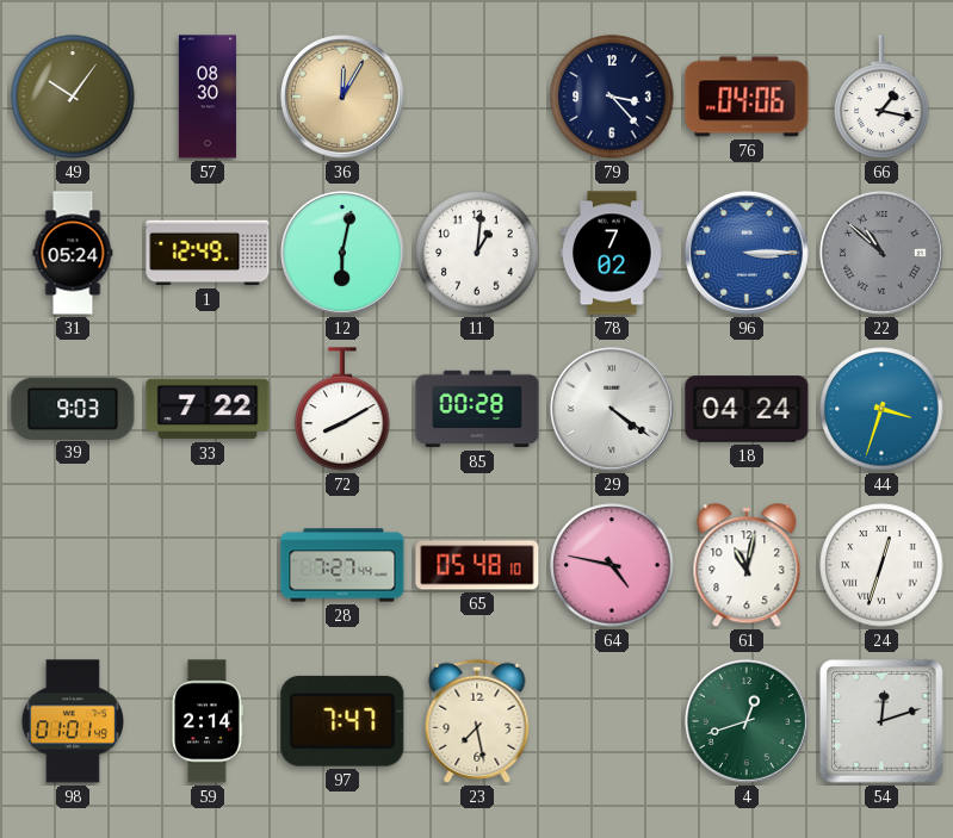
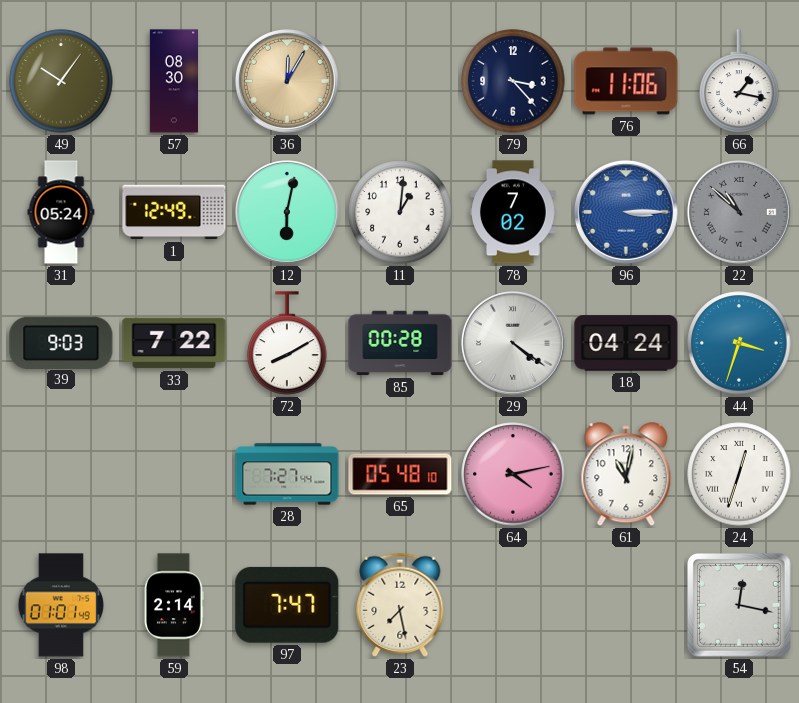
76: 04:06 -> 11:06 (626, 81)
64: 4:47 -> 4:13 (513, 474)
4: 12:42 -> none (747, 721)
54: 12:12 -> 12:17 (740, 606)
